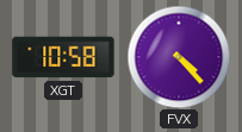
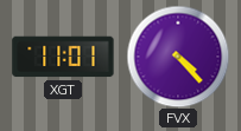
XGT: 10:58 -> 11:01 (63, 57)
